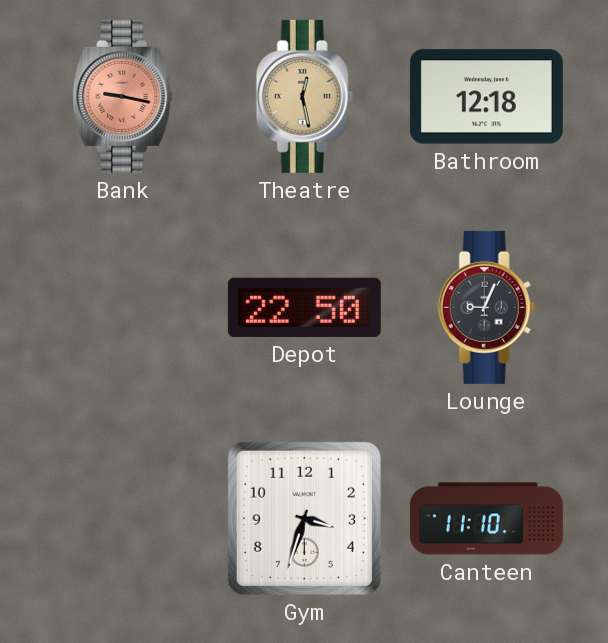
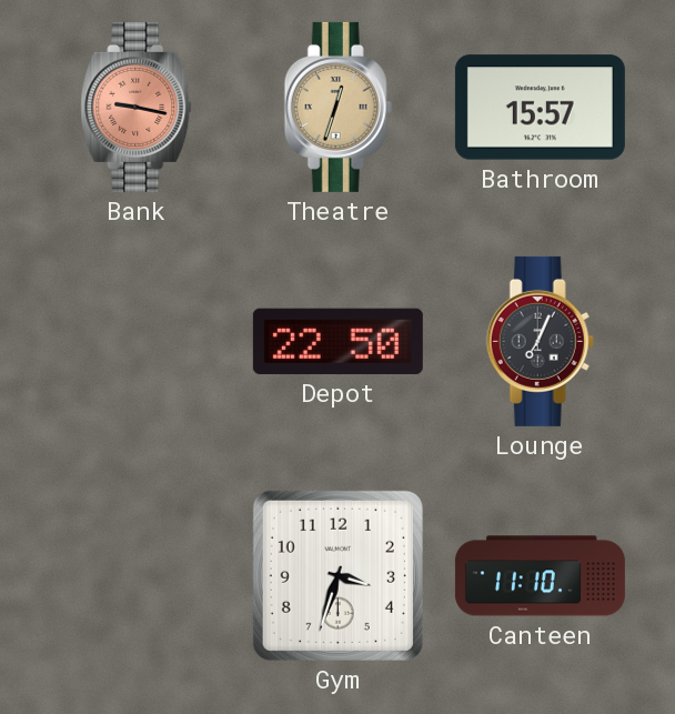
Theatre: 12:28 -> 12:33 (337, 107)
Bathroom: 12:18 -> 15:57 (540, 108)
Lounge: 9:04 -> 7:04 (540, 341)
